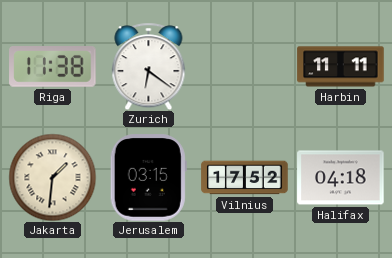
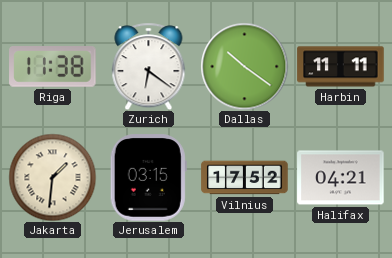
Dallas: none -> 10:21 (244, 66)
Halifax: 04:18 -> 04:21 (341, 178)
